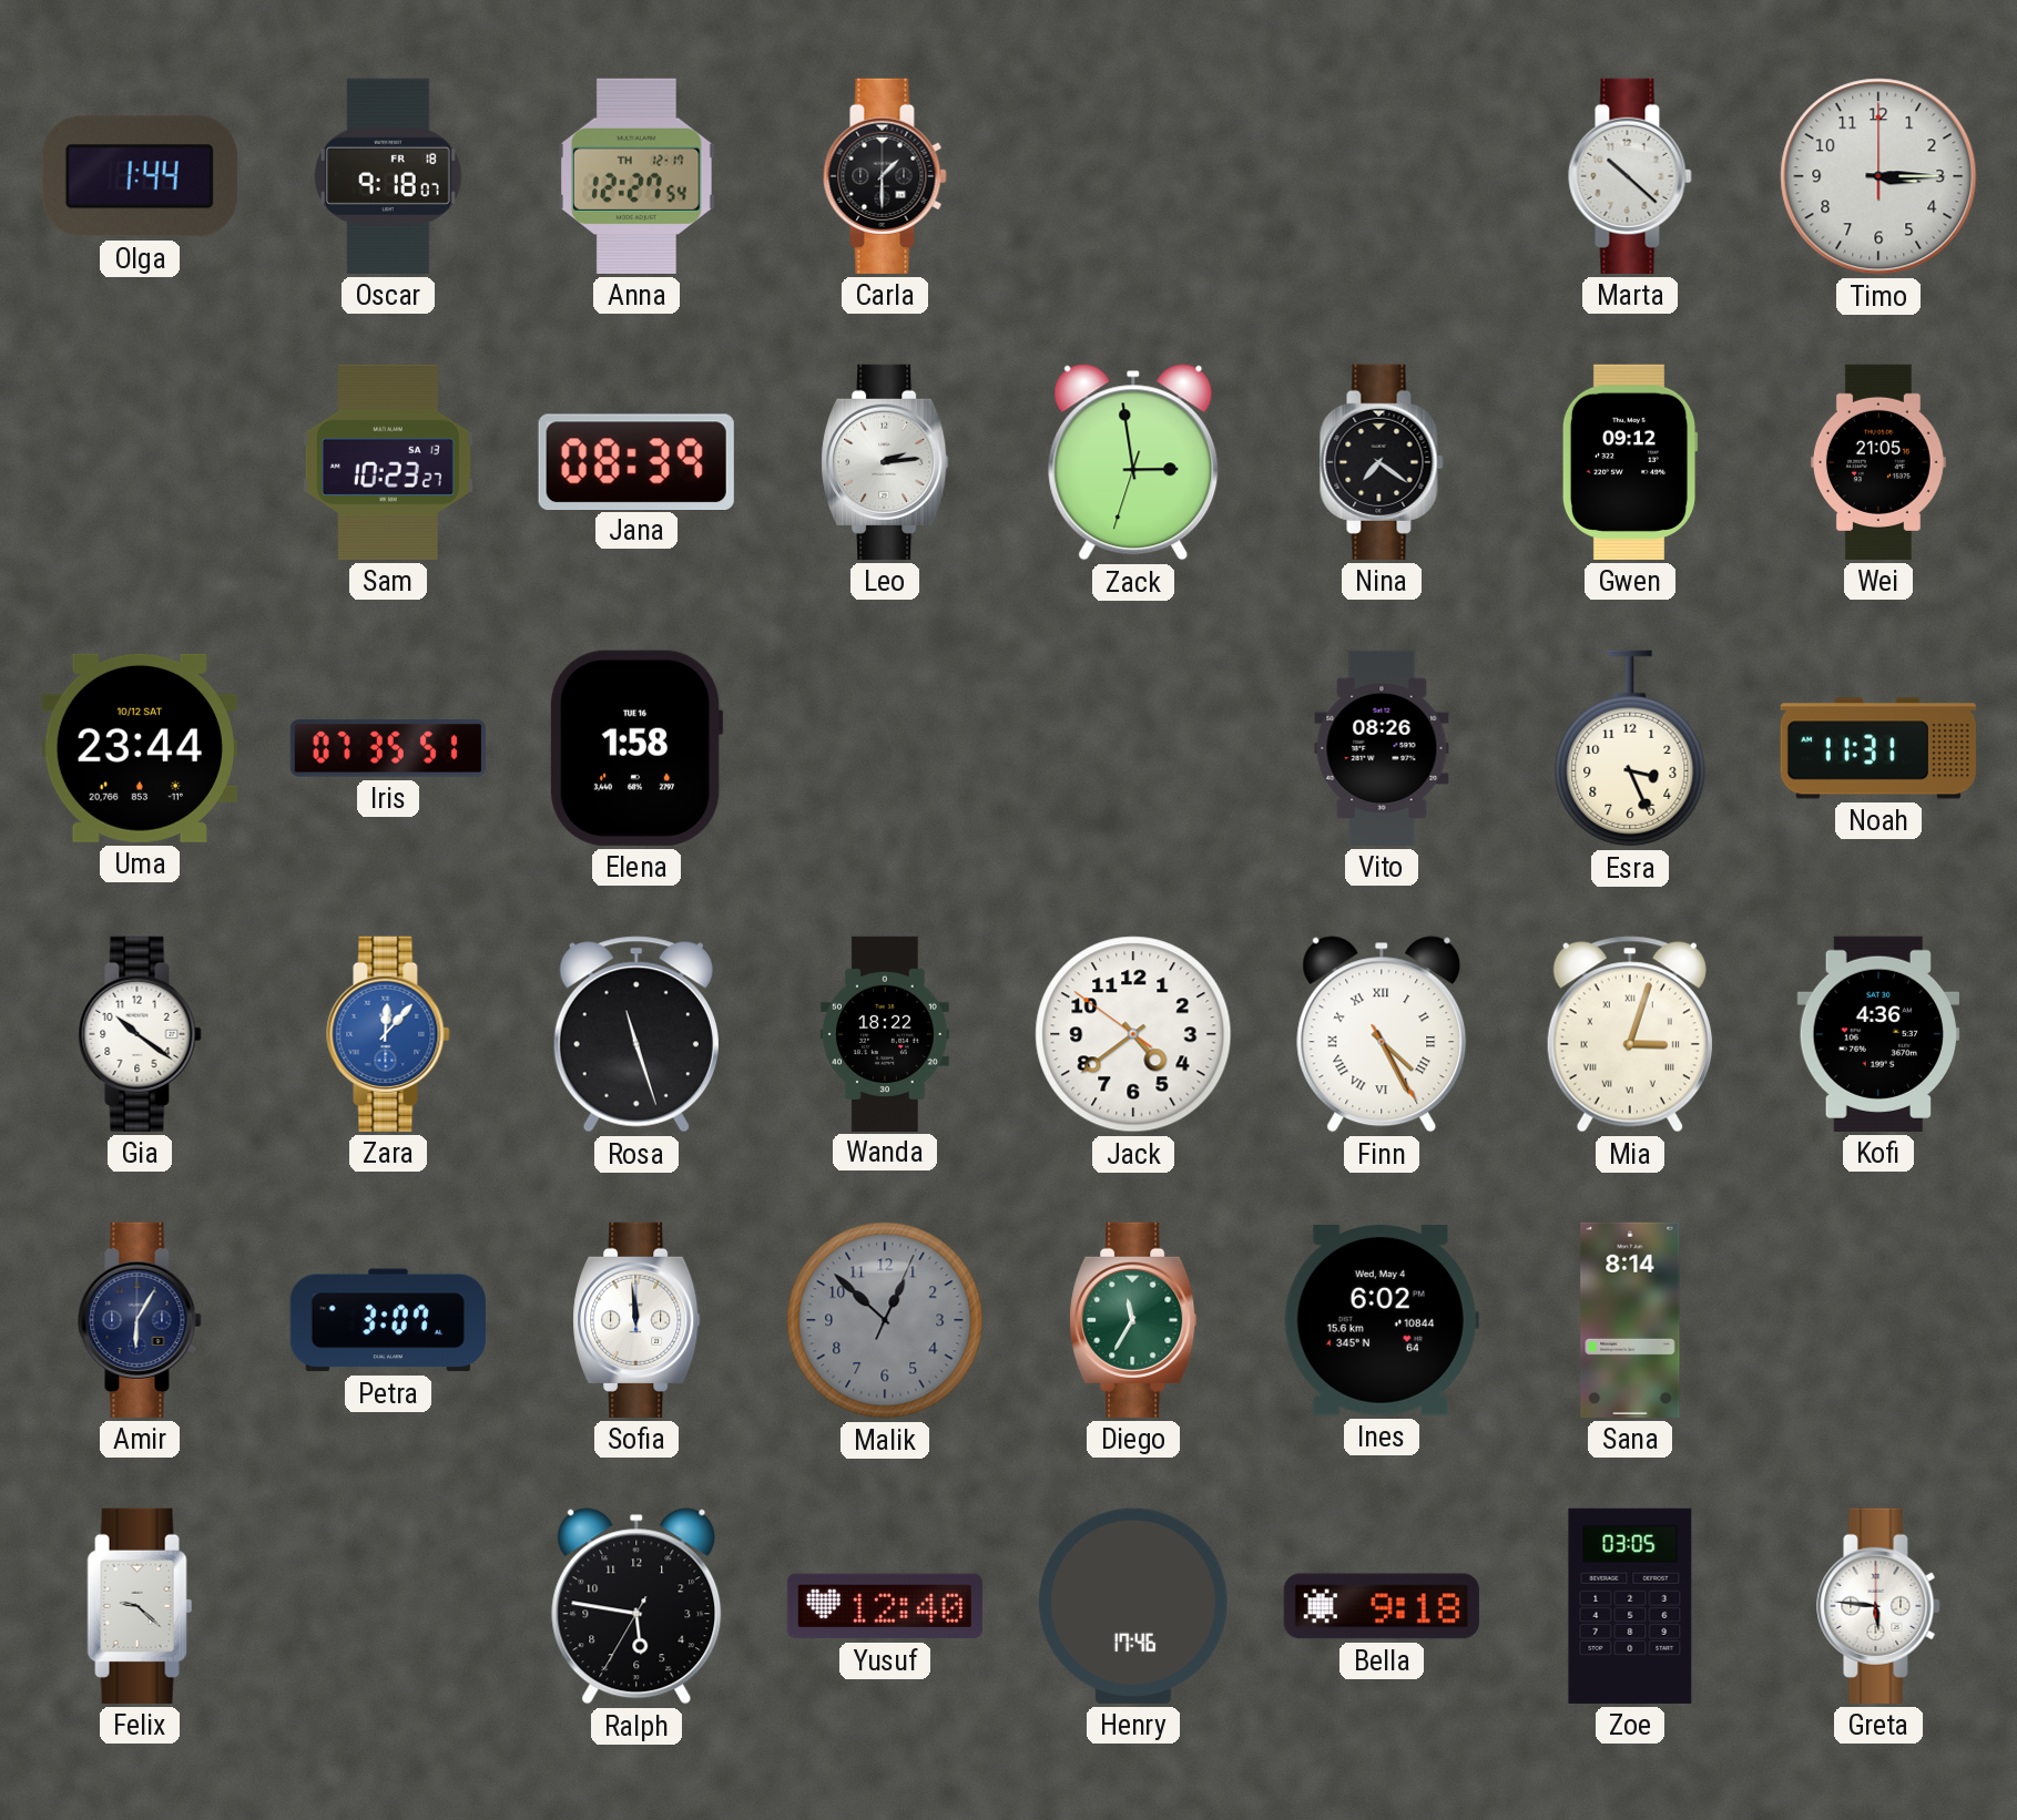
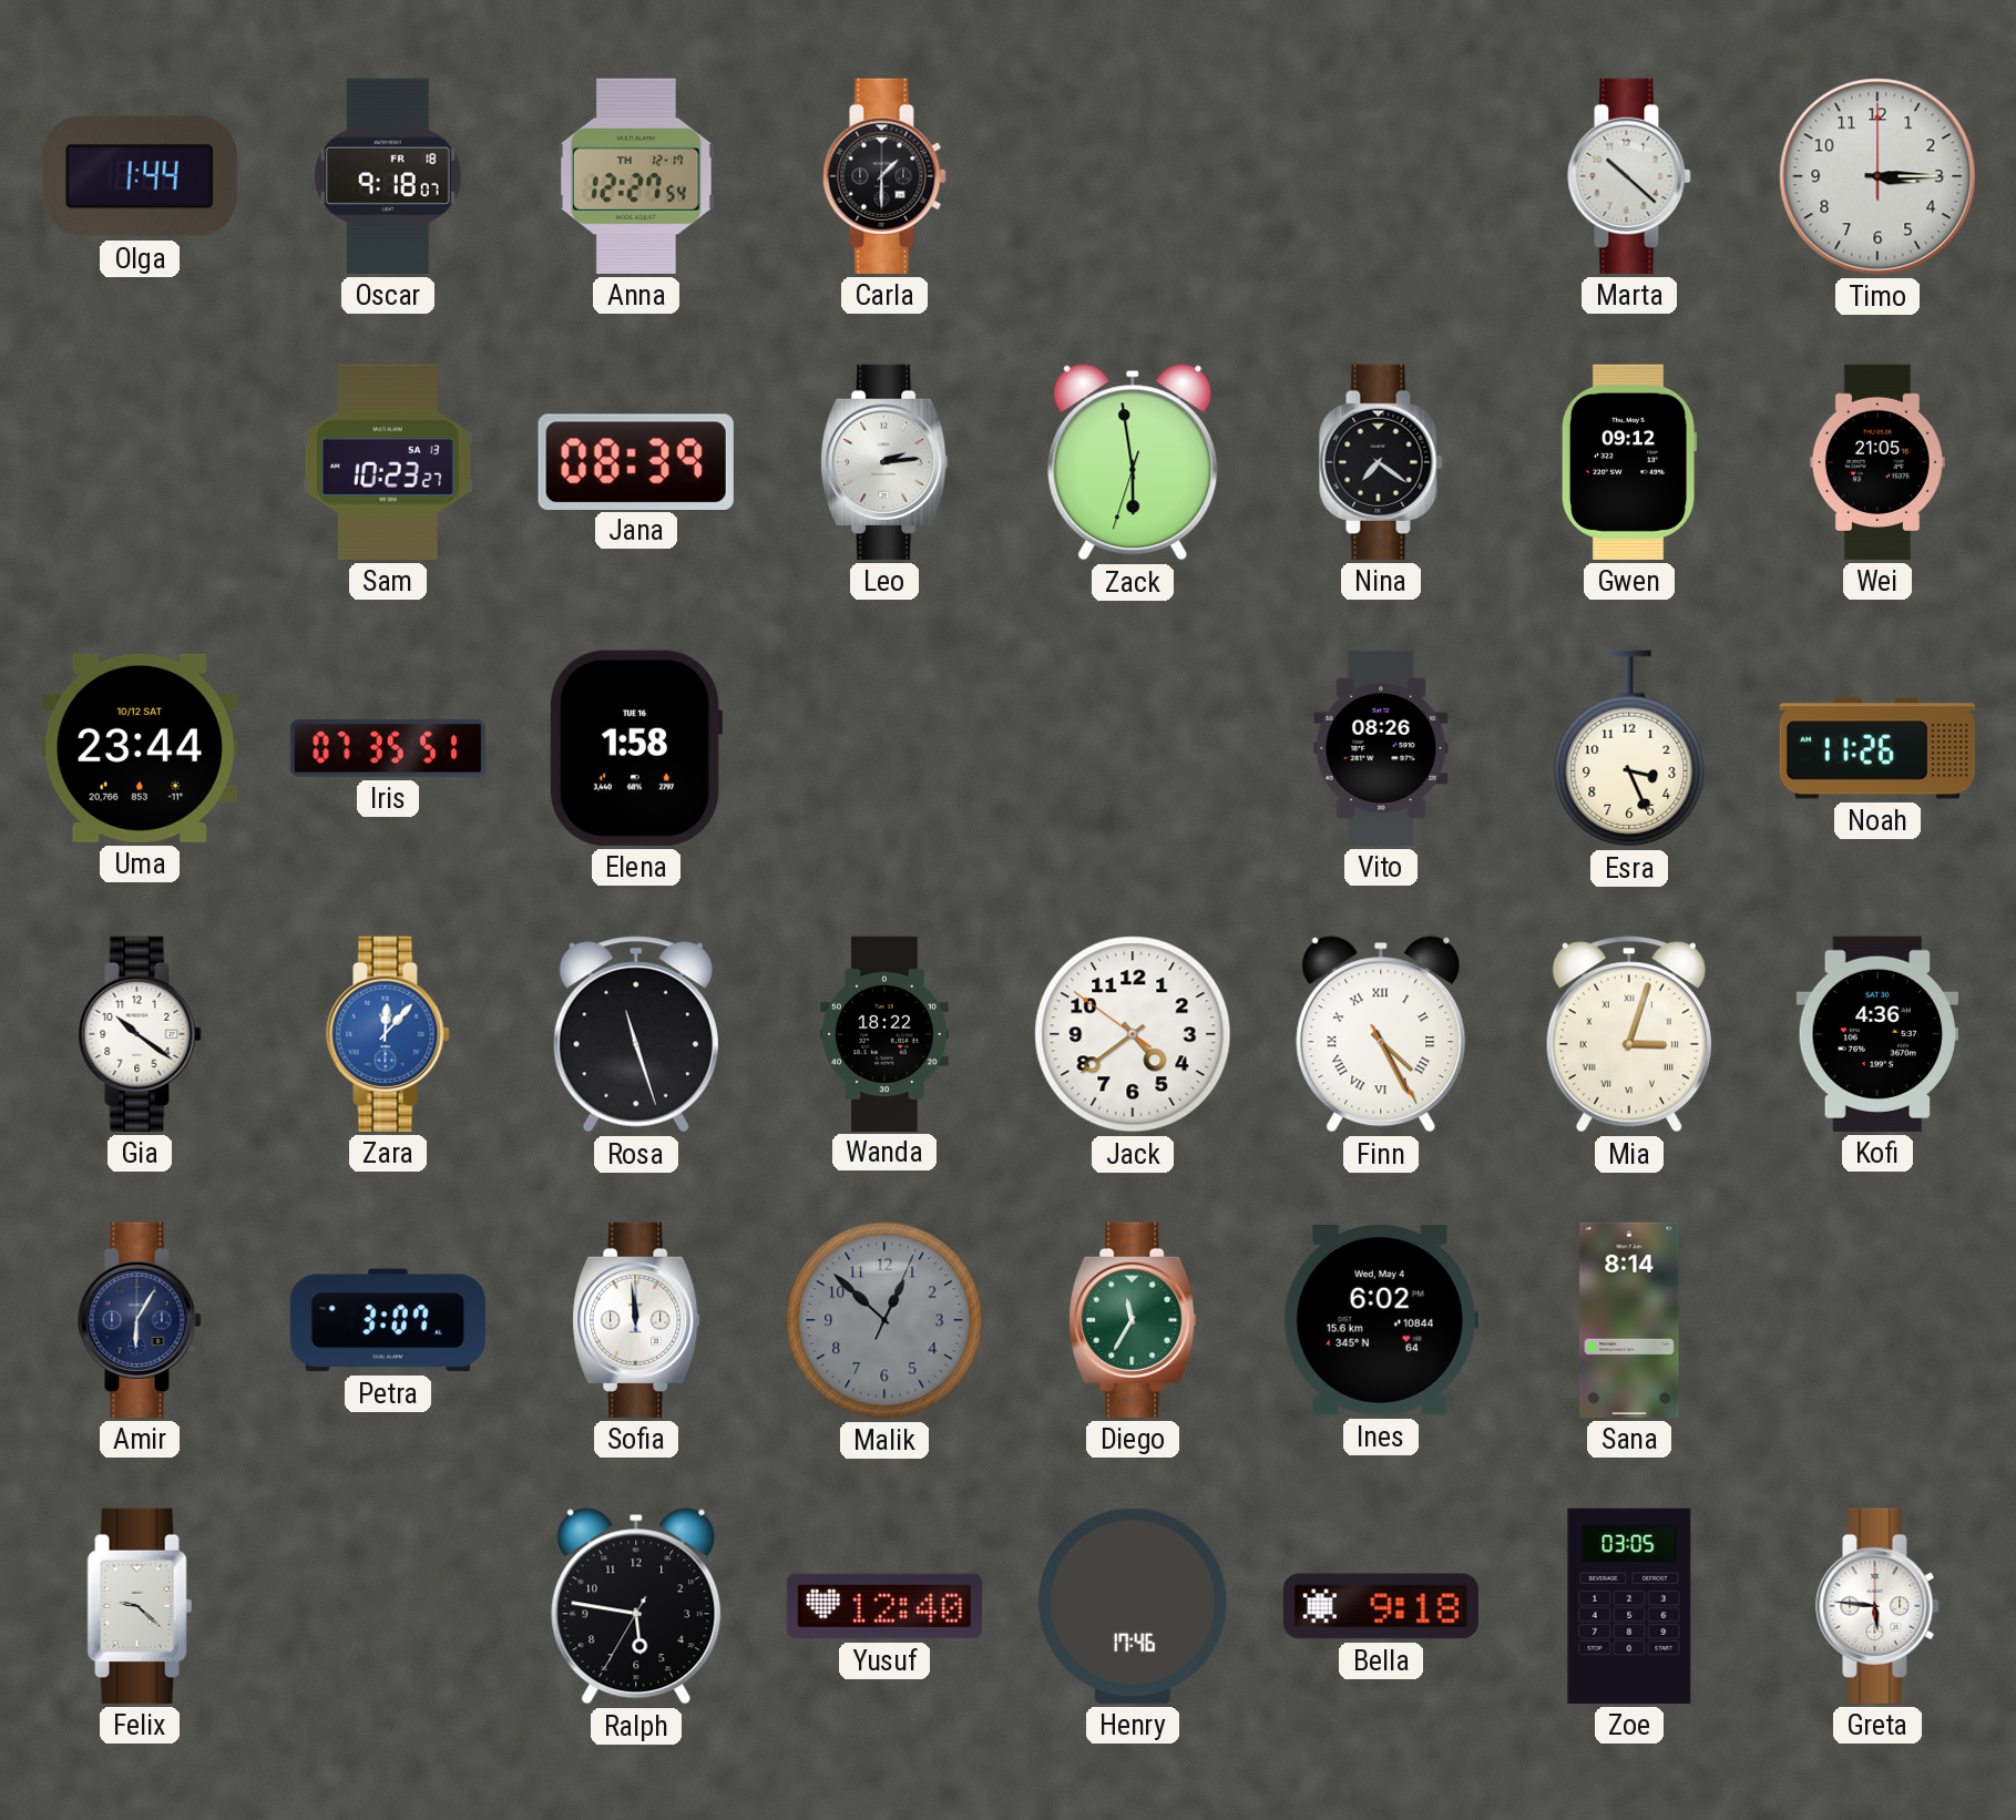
Zack: 2:58 -> 5:58 (1133, 462)
Noah: 11:31 -> 11:26 (1877, 748)
